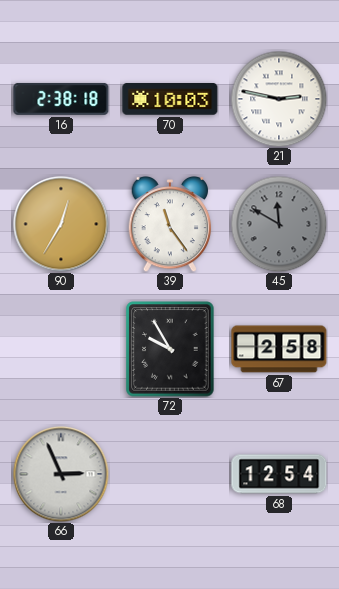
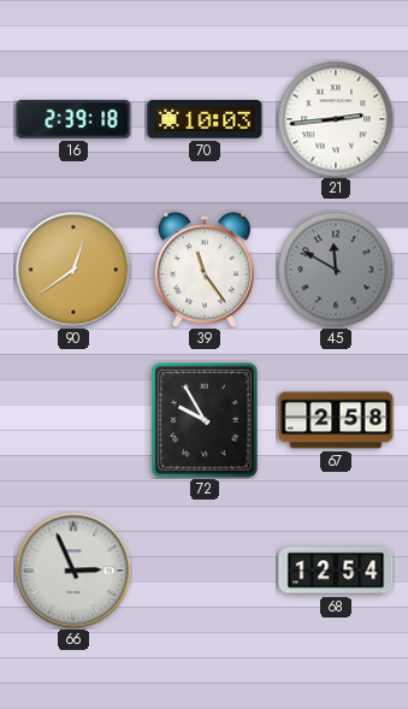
16: 2:38 -> 2:39 (73, 119)
21: 2:47 -> 2:44 (336, 119)
90: 12:35 -> 12:39 (73, 270)
